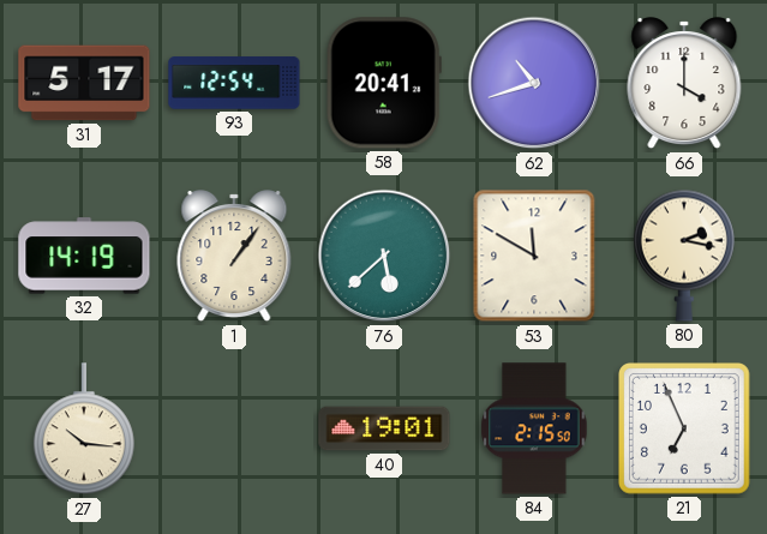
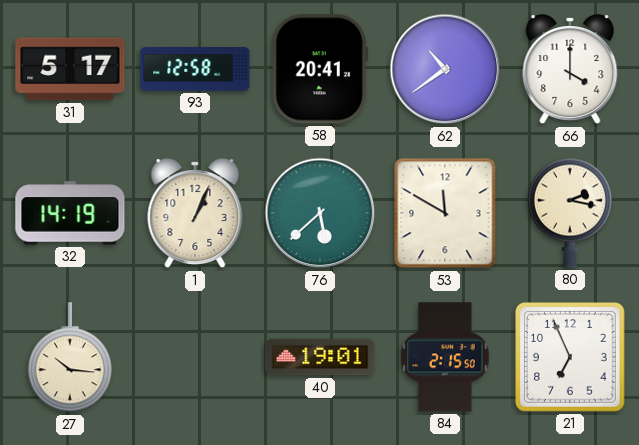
93: 12:54 -> 12:58 (195, 69)
62: 10:42 -> 10:39 (445, 69)
1: 1:06 -> 1:04 (195, 214)
